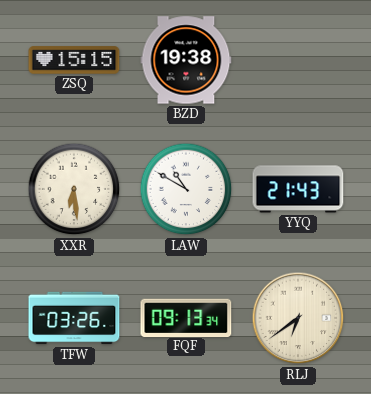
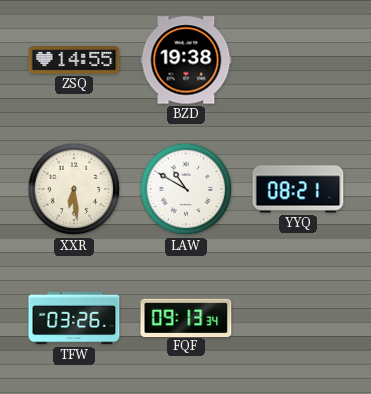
ZSQ: 15:15 -> 14:55 (74, 60)
YYQ: 21:43 -> 08:21 (298, 189)
RLJ: 6:39 -> none (298, 318)
